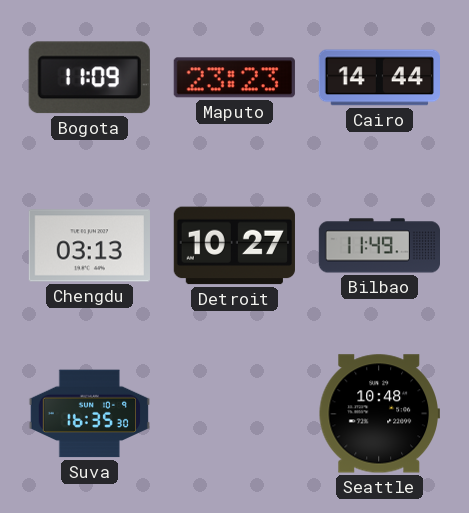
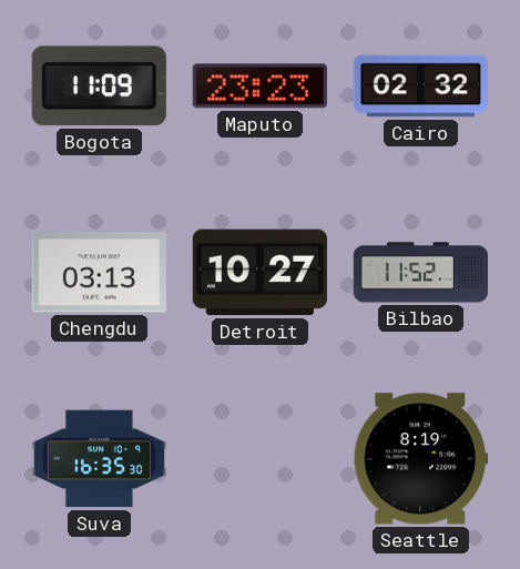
Cairo: 14:44 -> 02:32 (420, 87)
Bilbao: 11:49 -> 11:52 (420, 273)
Seattle: 10:48 -> 8:19 (420, 459)
